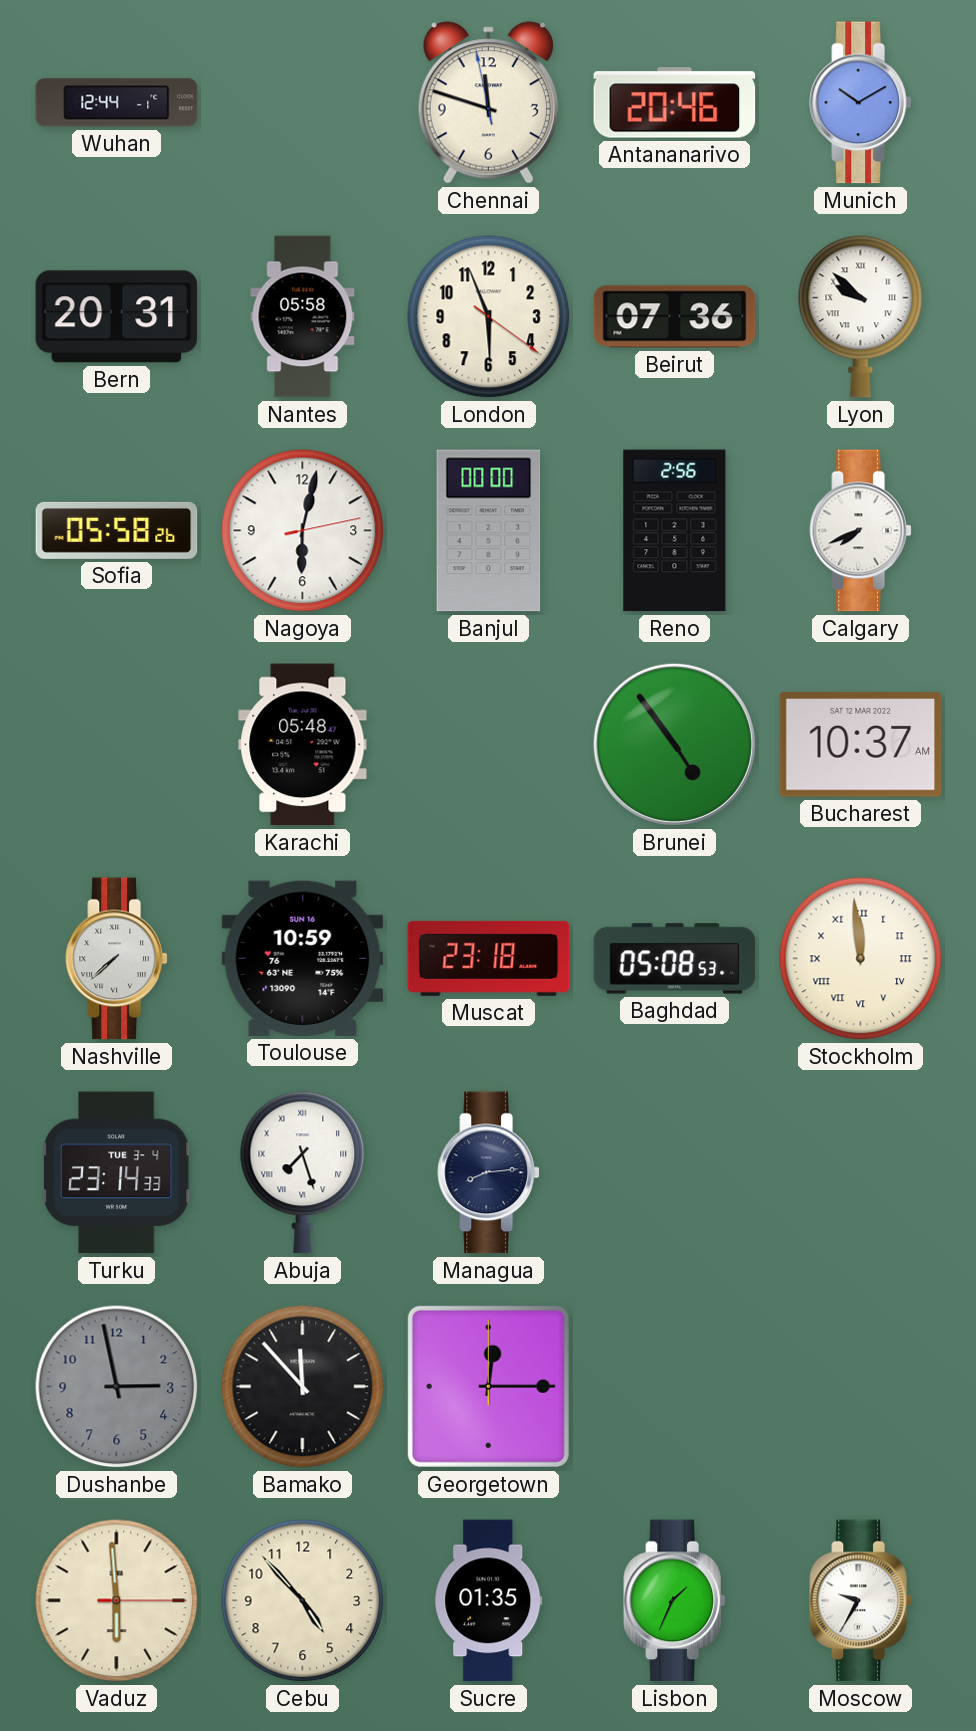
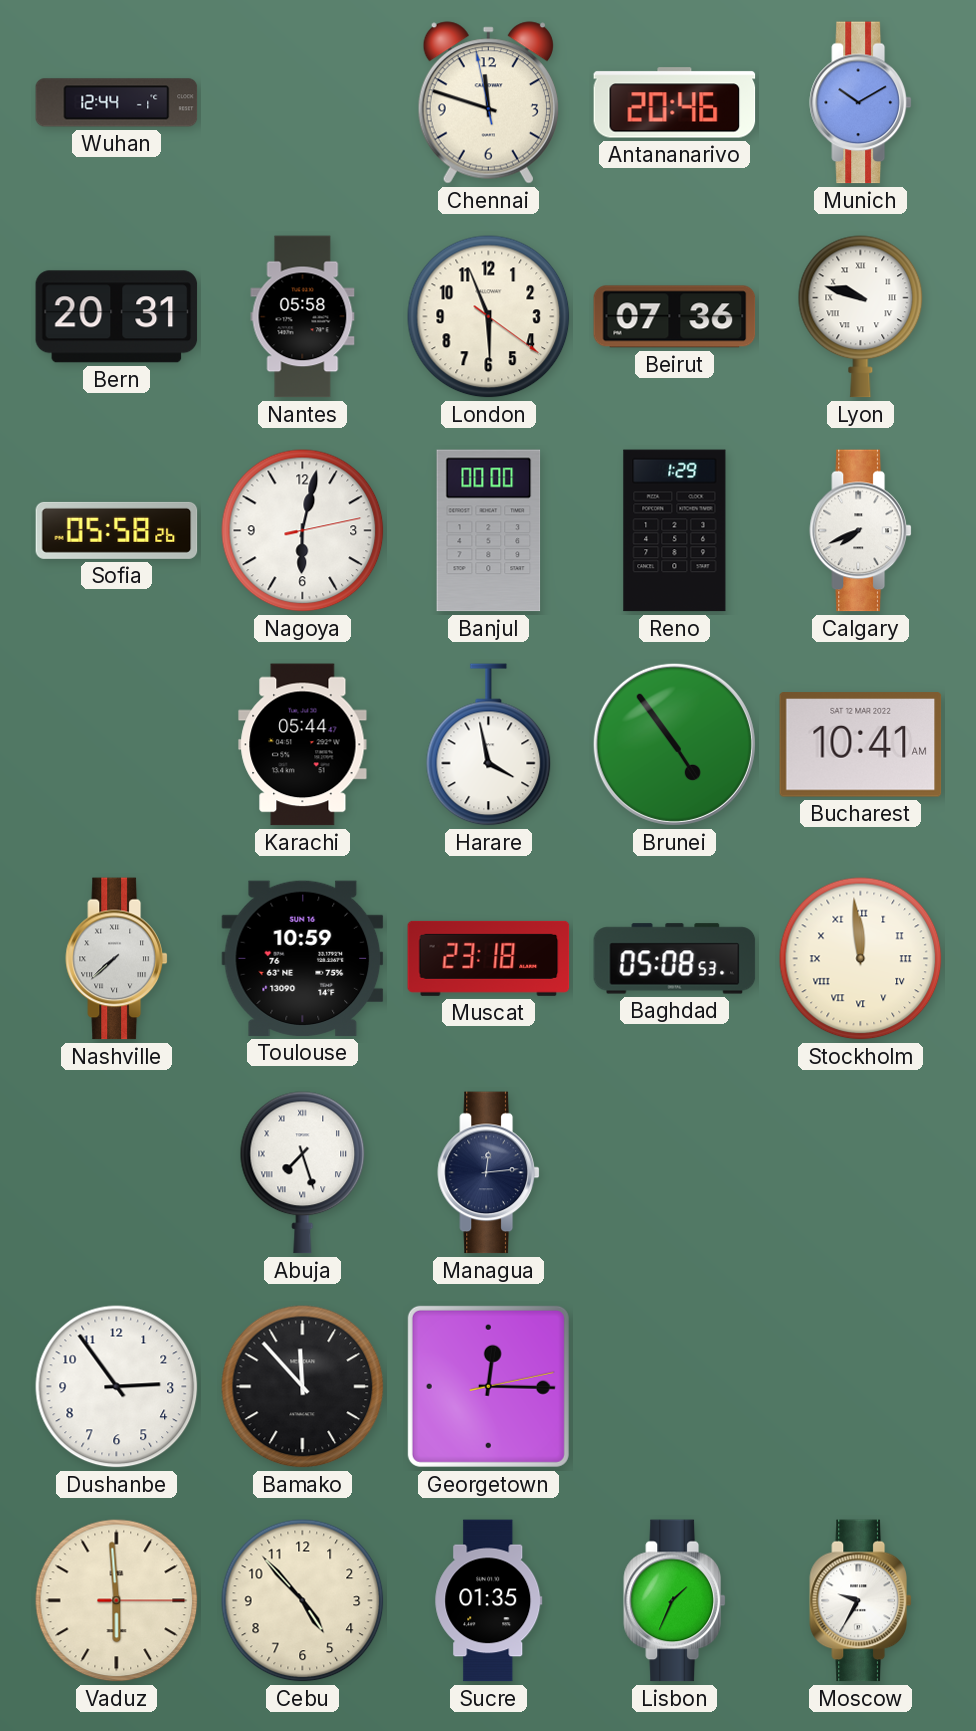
Lyon: 9:52 -> 9:48 (861, 317)
Reno: 2:56 -> 1:29 (675, 531)
Karachi: 05:48 -> 05:44 (303, 745)
Harare: none -> 3:58 (489, 745)
Bucharest: 10:37 -> 10:41 (861, 745)
Turku: 23:14 -> none (117, 1173)
Managua: 8:14 -> 12:14 (489, 1173)
Dushanbe: 2:58 -> 2:54 (117, 1387)
Dushanbe dial: grey -> white (117, 1387)
Georgetown: 12:15:00 -> 12:15:13 (488, 1386)
